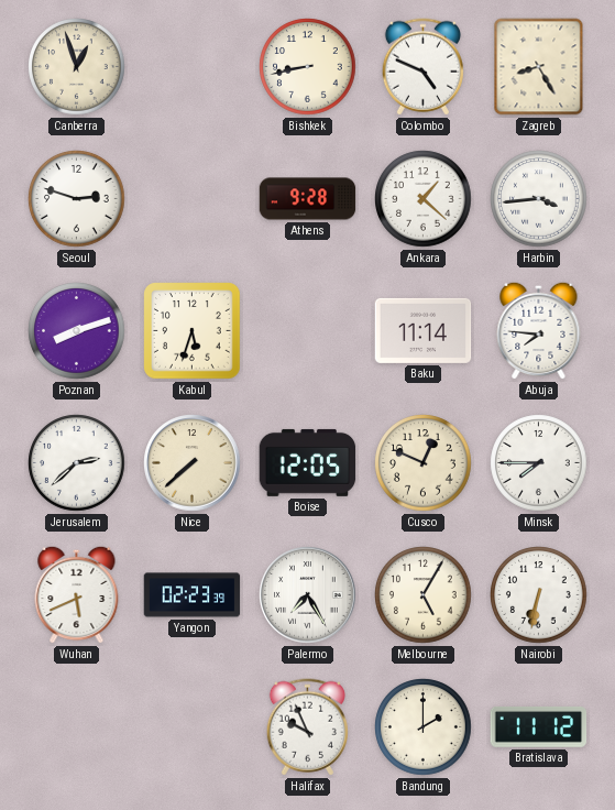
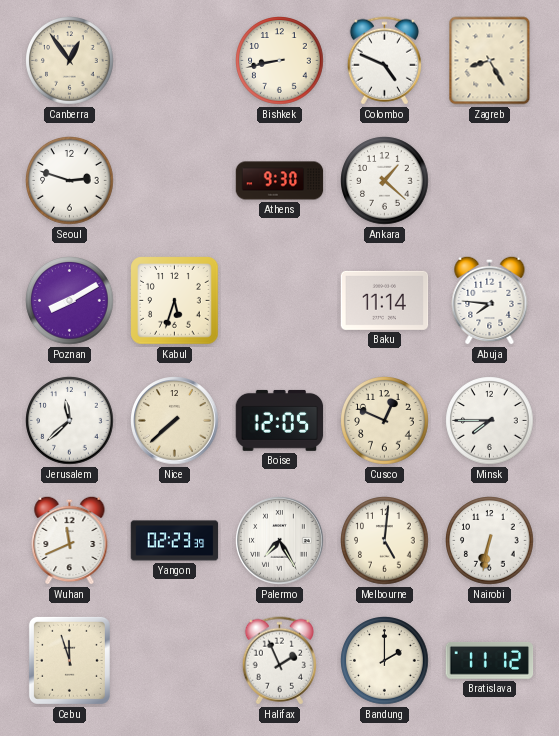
Canberra: 12:57 -> 12:54 (70, 61)
Athens: 9:28 -> 9:30 (280, 181)
Harbin: 3:44 -> none (539, 199)
Poznan: 8:12 -> 8:10 (70, 301)
Jerusalem: 2:38 -> 11:38 (70, 421)
Wuhan: 5:41 -> 11:41 (70, 540)
Melbourne: 5:05 -> 5:01 (385, 541)
Cebu: none -> 11:57 (69, 660)
Halifax: 9:56 -> 1:56 (279, 661)
